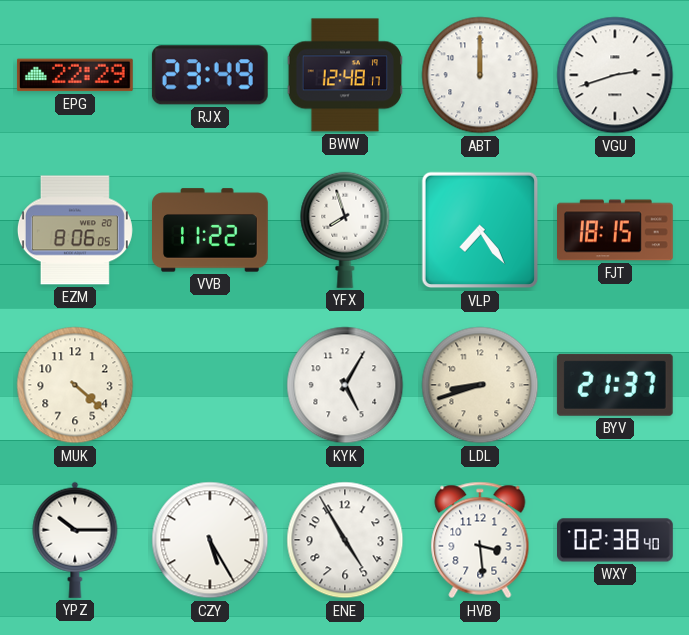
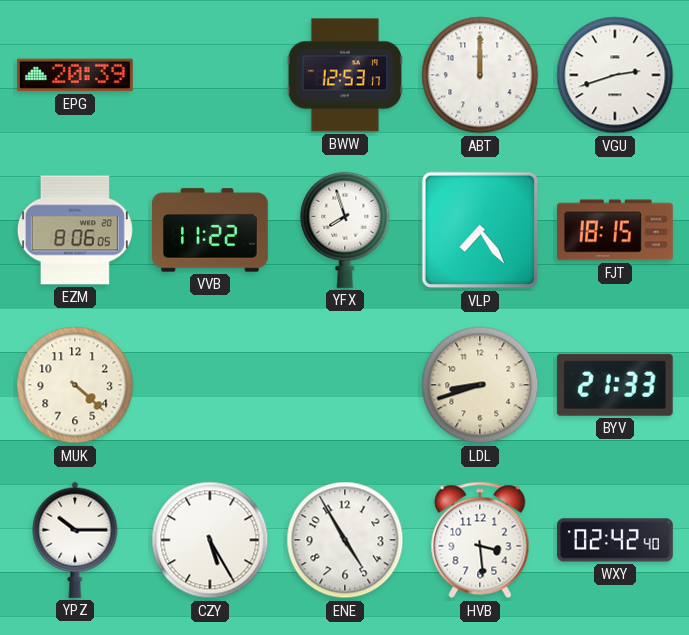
EPG: 22:29 -> 20:39 (75, 75)
RJX: 23:49 -> none (210, 75)
BWW: 12:48 -> 12:53 (344, 75)
KYK: 5:05 -> none (345, 385)
BYV: 21:37 -> 21:33 (615, 385)
WXY: 02:38 -> 02:42 (616, 540)
